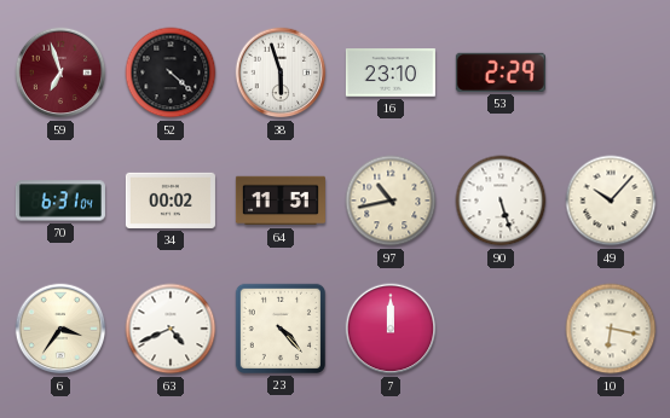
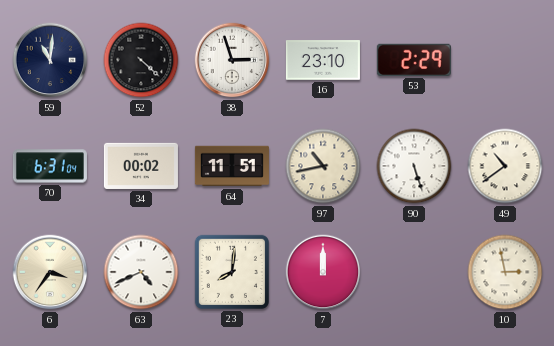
59: 6:57 -> 11:01 (50, 60)
59 dial: burgundy -> navy (50, 60)
38: 5:57 -> 2:57 (232, 60)
49: 10:07 -> 10:39 (505, 166)
23: 4:23 -> 8:01 (232, 272)
10: 6:17 -> 2:58 (505, 272)
